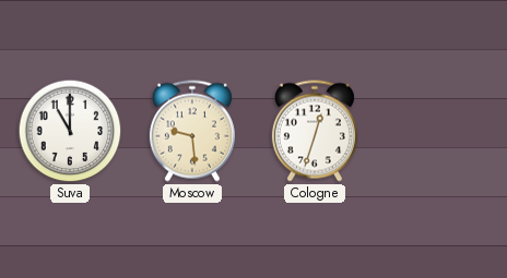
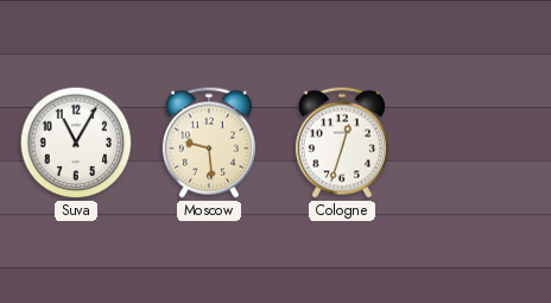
Suva: 11:00 -> 11:05 (76, 143)
